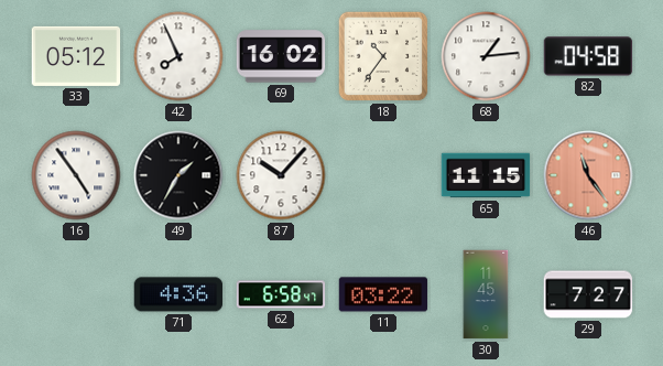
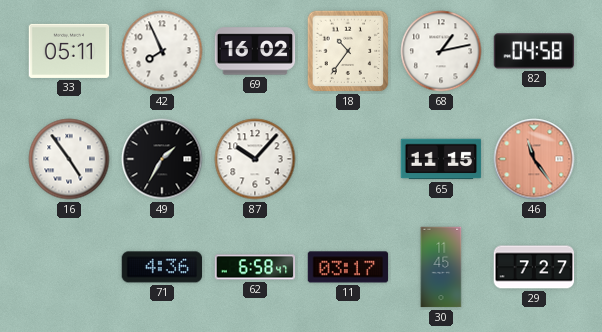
33: 05:12 -> 05:11 (69, 51)
68: 1:14 -> 1:13 (441, 51)
11: 03:22 -> 03:17 (348, 267)
